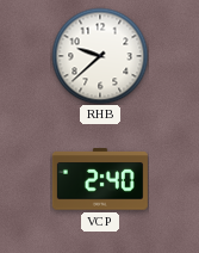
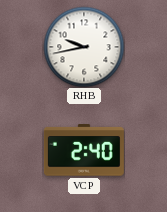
RHB: 9:38 -> 9:43 (84, 47)
